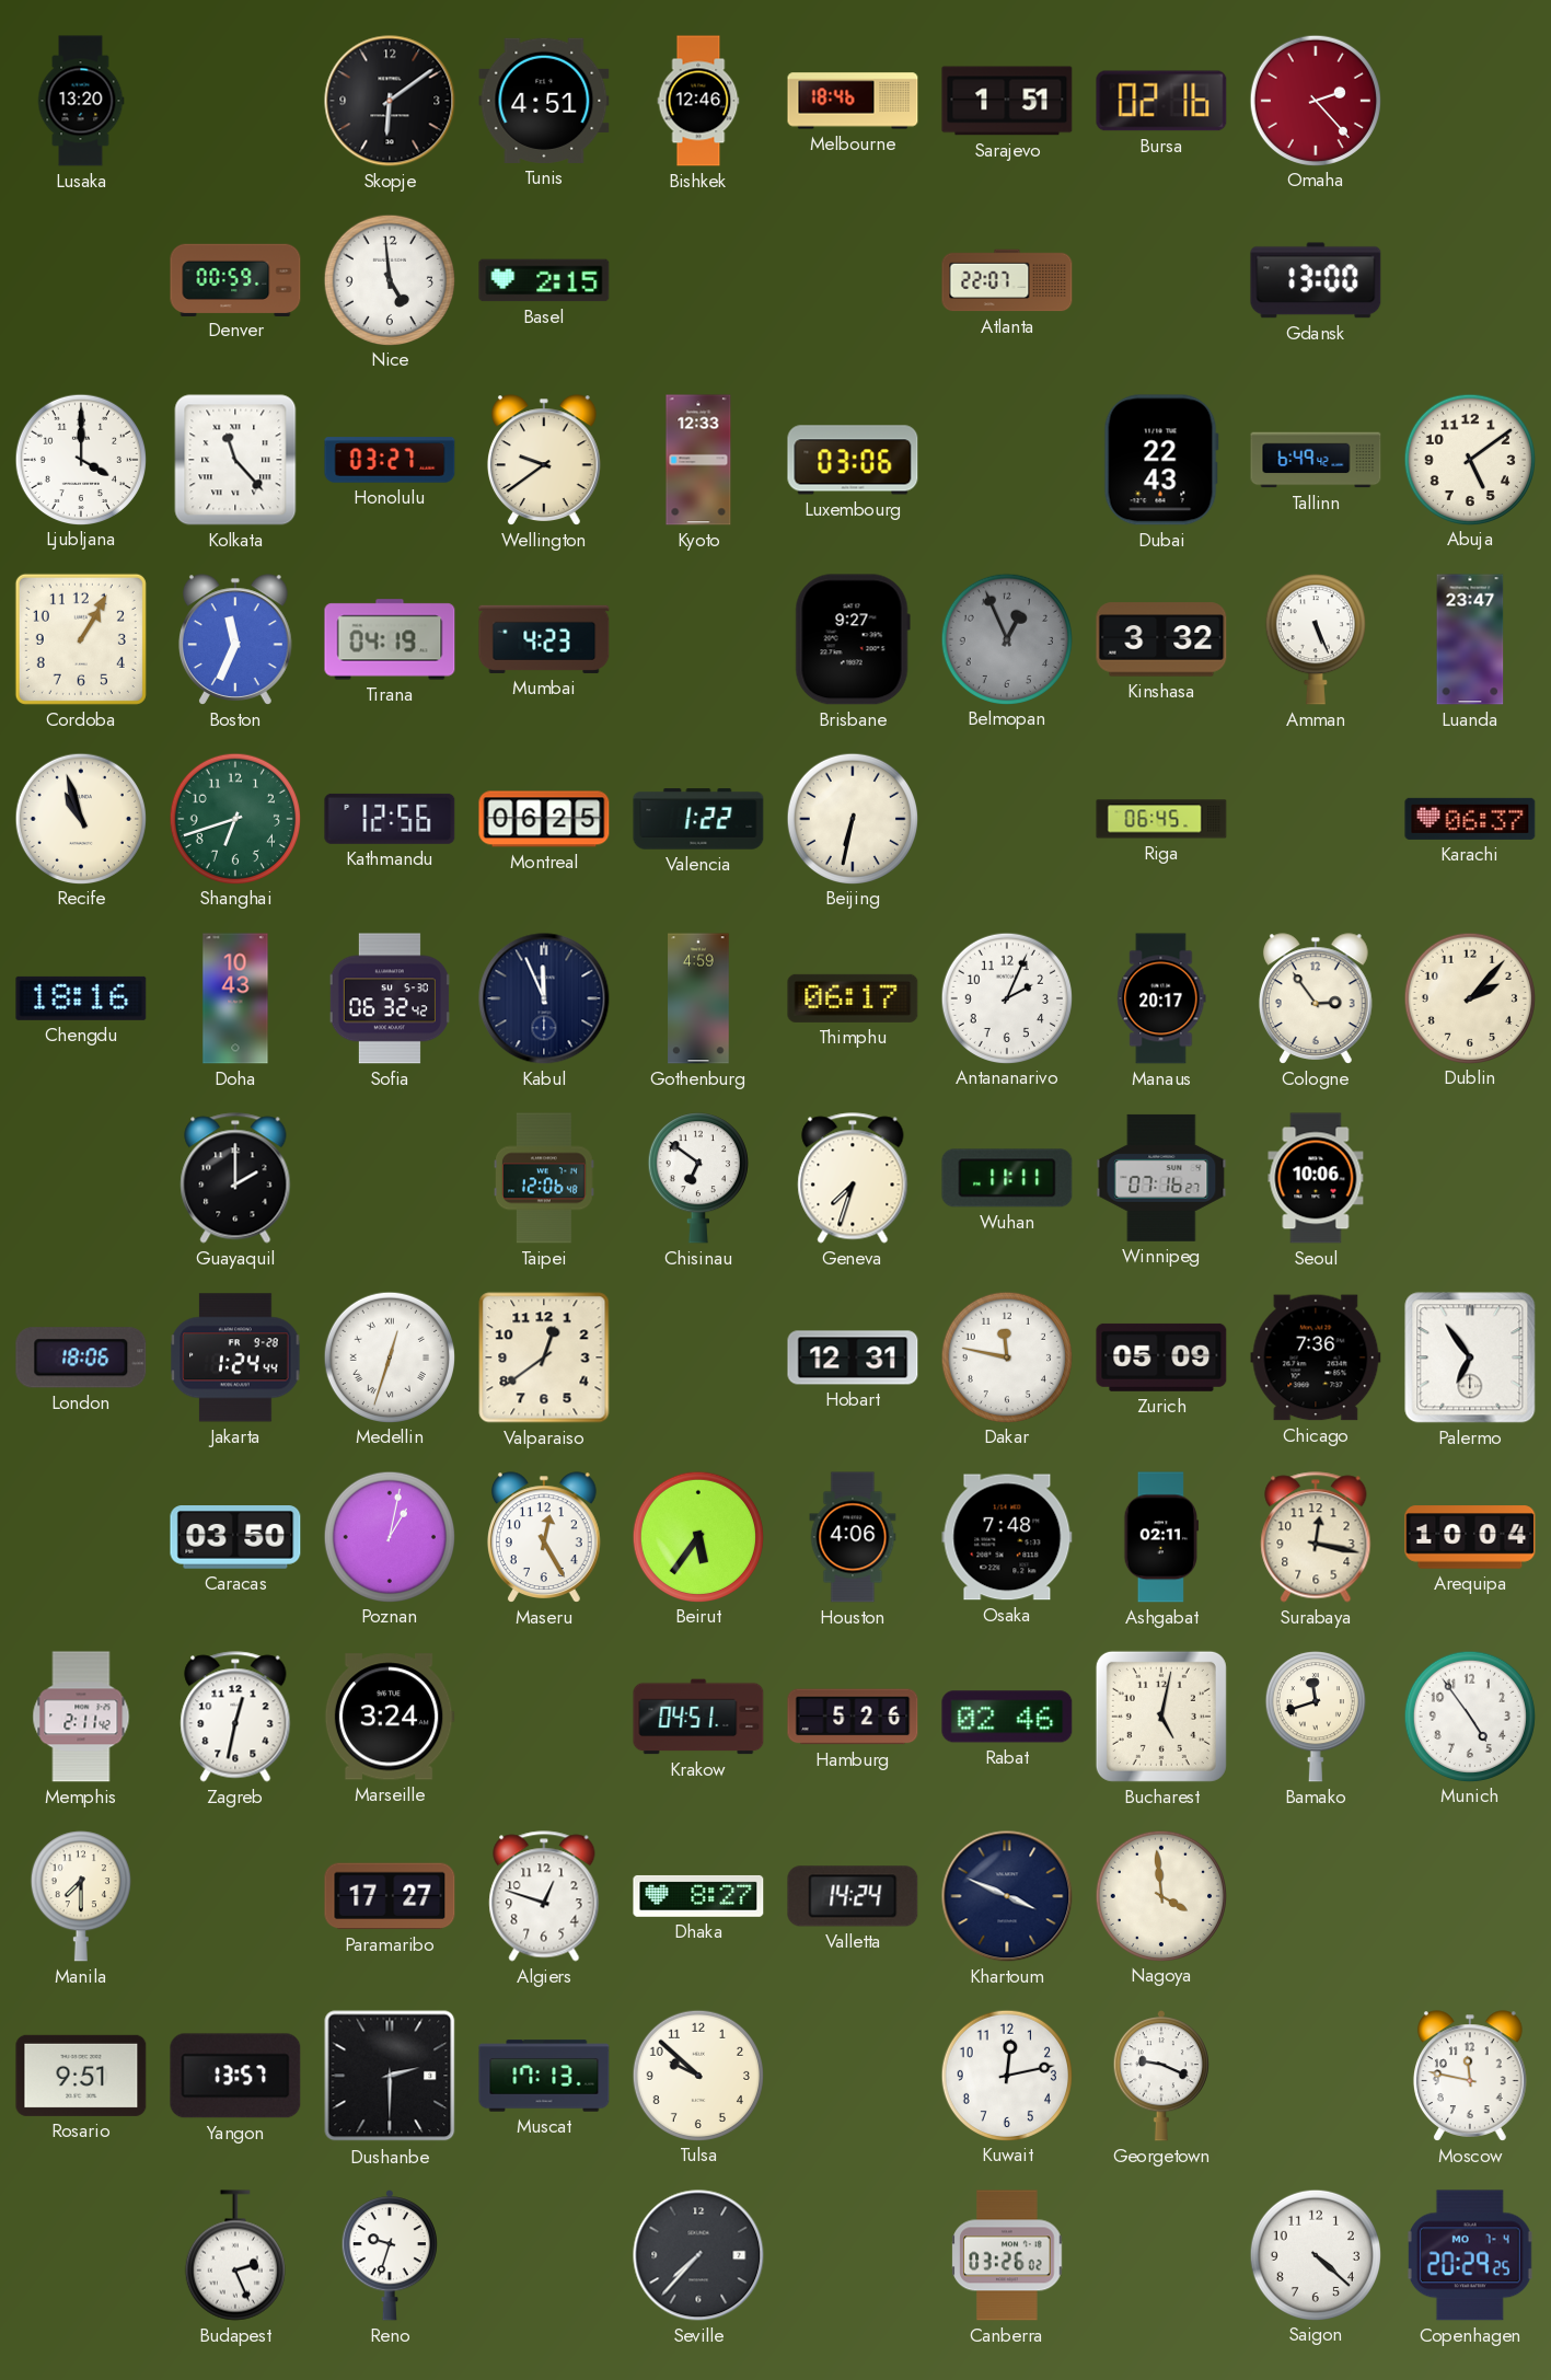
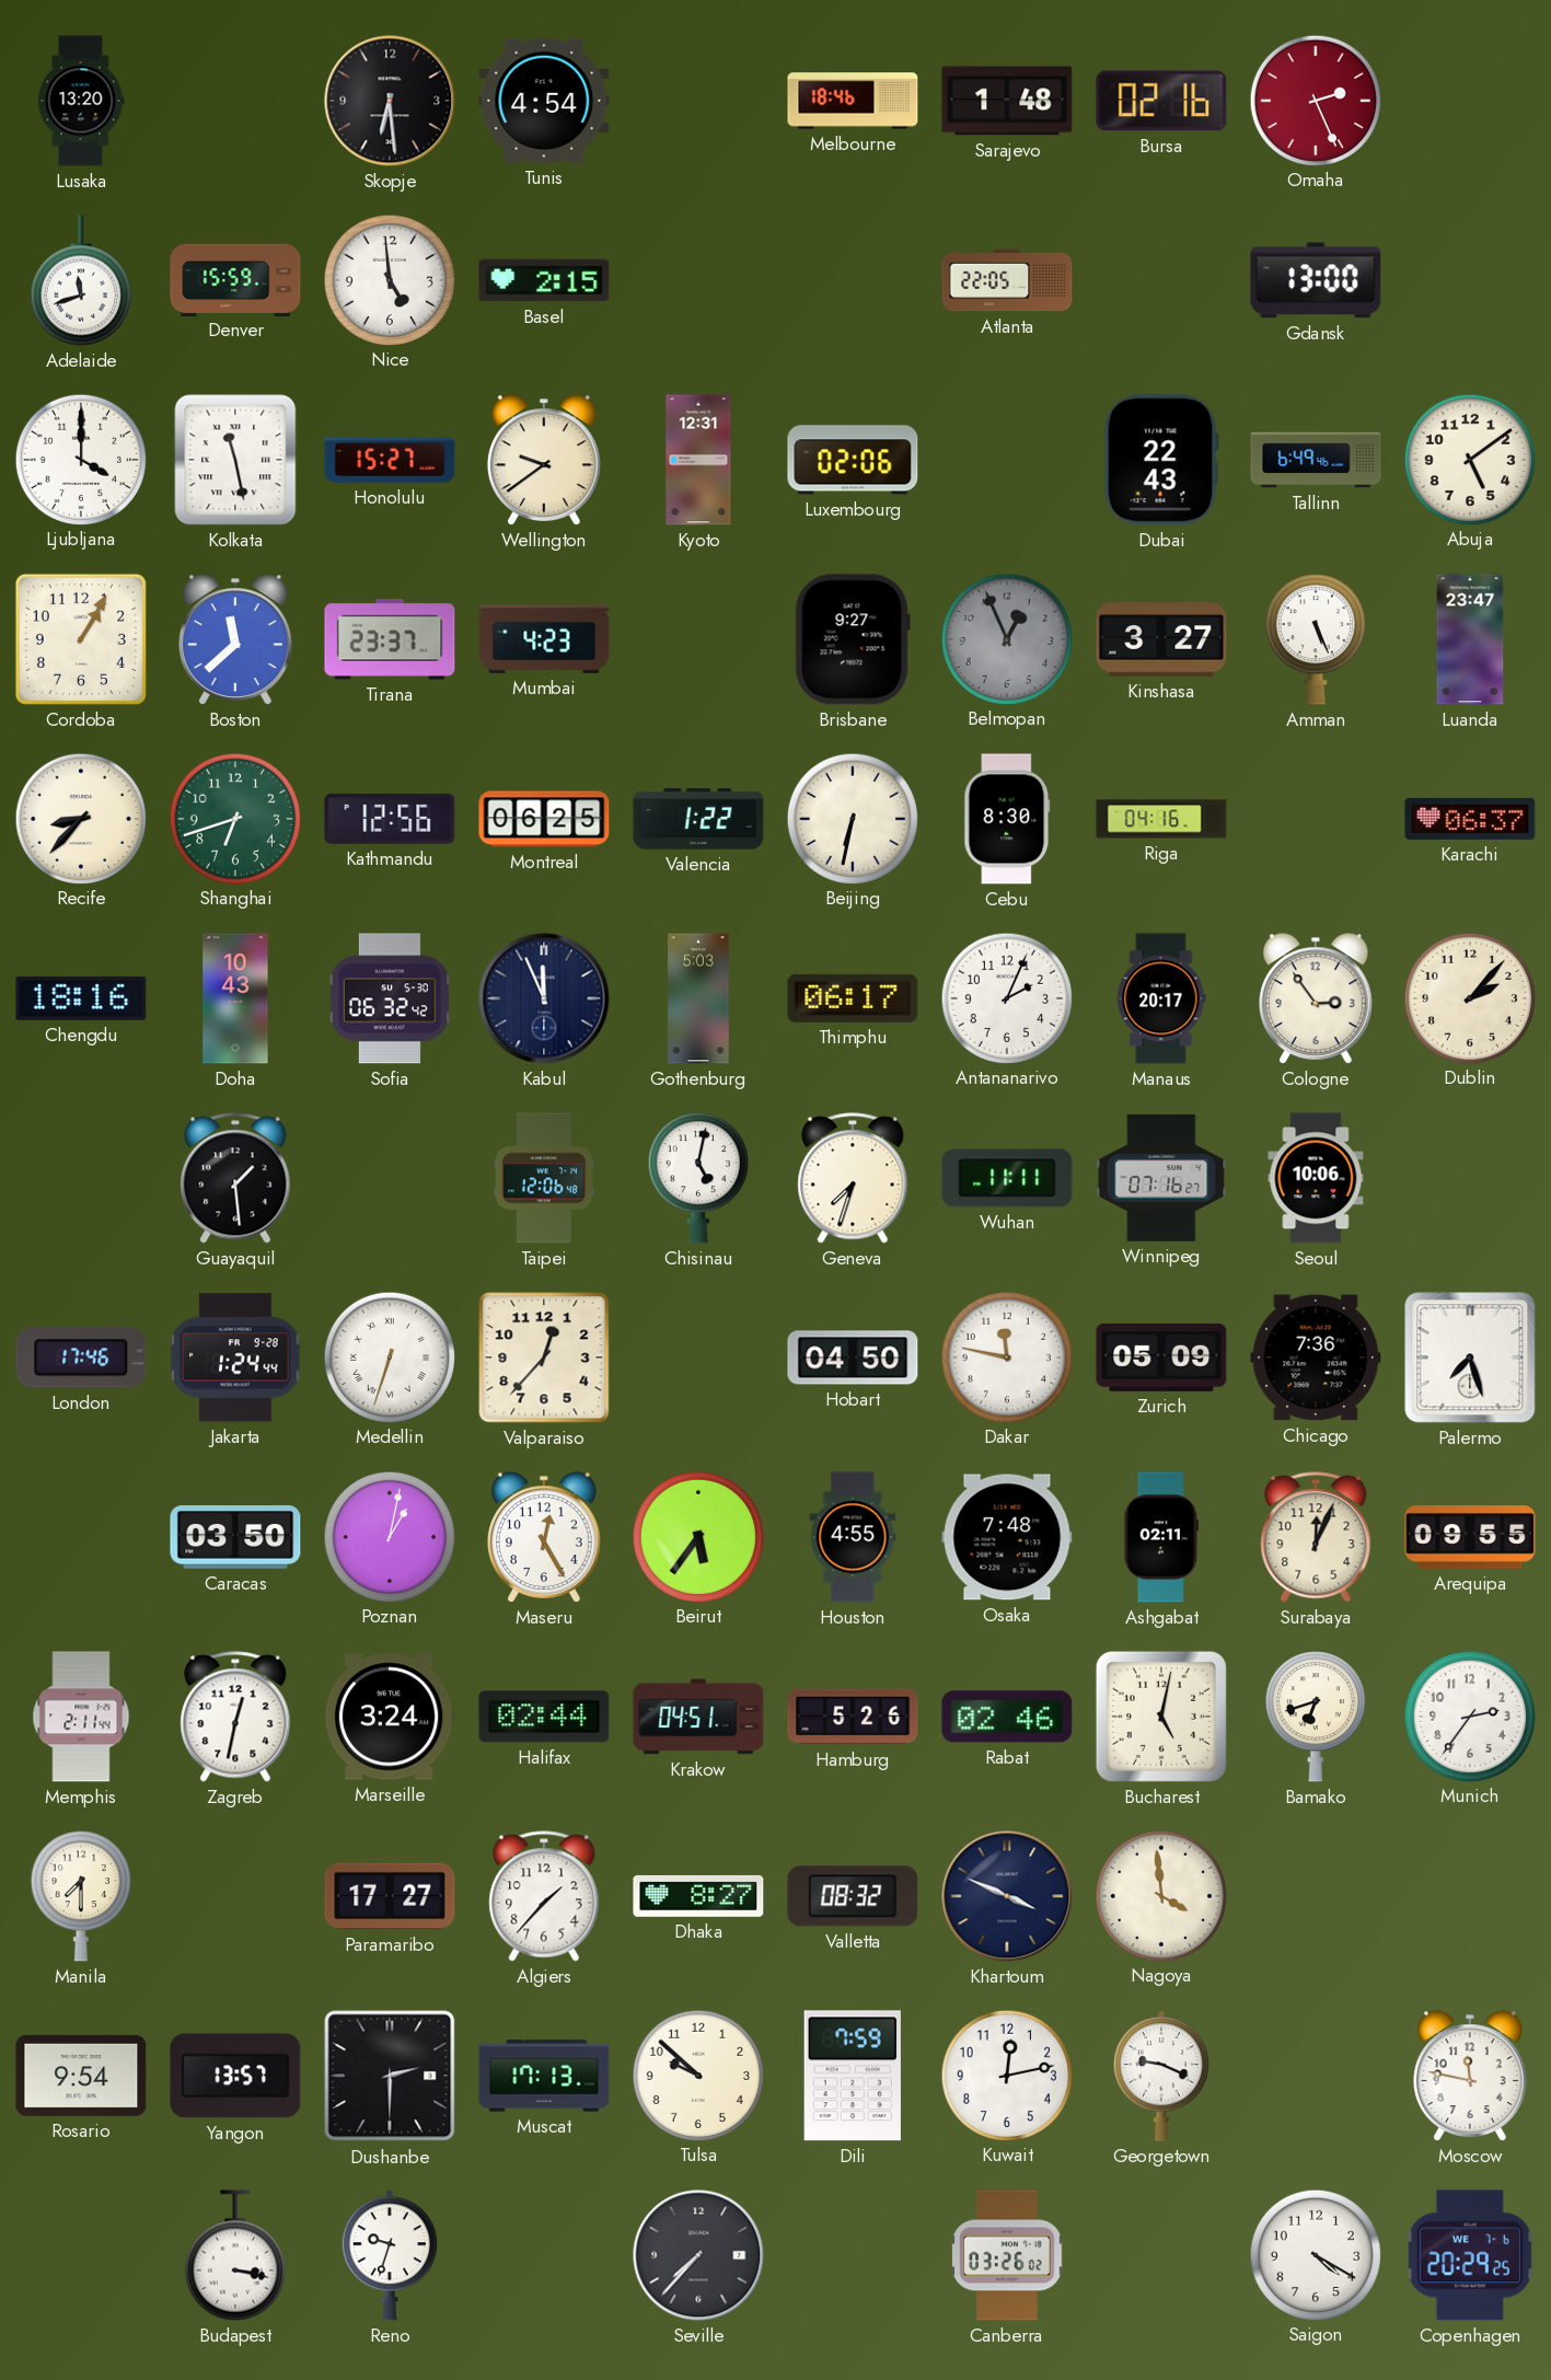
Skopje: 6:09 -> 6:29 (390, 101)
Tunis: 4:51 -> 4:54 (544, 101)
Bishkek: 12:46 -> none (698, 101)
Sarajevo: 1:51 -> 1:48 (1007, 101)
Omaha: 2:23 -> 2:26 (1315, 100)
Adelaide: none -> 11:42 (81, 280)
Denver: 00:59 -> 15:59 (235, 279)
Atlanta: 22:07 -> 22:05 (1007, 280)
Kolkata: 11:23 -> 11:28 (235, 460)
Honolulu: 03:27 -> 15:27 (390, 460)
Kyoto: 12:33 -> 12:31 (698, 460)
Luxembourg: 03:06 -> 02:06 (853, 460)
Tallinn: 6:49:42 -> 6:49:46 (1316, 460)
Boston: 11:34 -> 11:38 (235, 639)
Tirana: 04:19 -> 23:37 (390, 639)
Kinshasa: 3:32 -> 3:27 (1161, 639)
Recife: 10:57 -> 8:37 (80, 818)
Cebu: none -> 8:30 (1007, 819)
Riga: 06:45 -> 04:16 (1161, 819)
Gothenburg: 4:59 -> 5:03 (698, 998)
Guayaquil: 2:00 -> 1:29 (235, 1178)
Chisinau: 6:51 -> 5:02 (698, 1178)
London: 18:06 -> 17:46 (81, 1357)
Medellin: 12:33 -> 6:33 (389, 1356)
Valparaiso: 12:39 -> 12:37 (544, 1357)
Hobart: 12:31 -> 04:50 (853, 1357)
Palermo: 6:54 -> 7:27 (1470, 1357)
Houston: 4:06 -> 4:55 (853, 1537)
Surabaya: 12:17 -> 12:04 (1316, 1537)
Arequipa: 10:04 -> 09:55 (1470, 1537)
Memphis: 2:11:42 -> 2:11:44 (81, 1717)
Halifax: none -> 02:44 (544, 1717)
Bamako: 11:42 -> 6:42 (1316, 1717)
Munich: 4:54 -> 2:36 (1469, 1715)
Algiers: 12:48 -> 1:37 (544, 1896)
Valletta: 14:24 -> 08:32 (853, 1896)
Rosario: 9:51 -> 9:54 (81, 2076)
Dili: none -> 7:59 (853, 2076)
Budapest: 2:26 -> 3:17 (235, 2255)
Saigon: 4:22 -> 4:20 (1315, 2254)
Copenhagen date: MO 7-4 -> WE 7-6 (1470, 2255)
